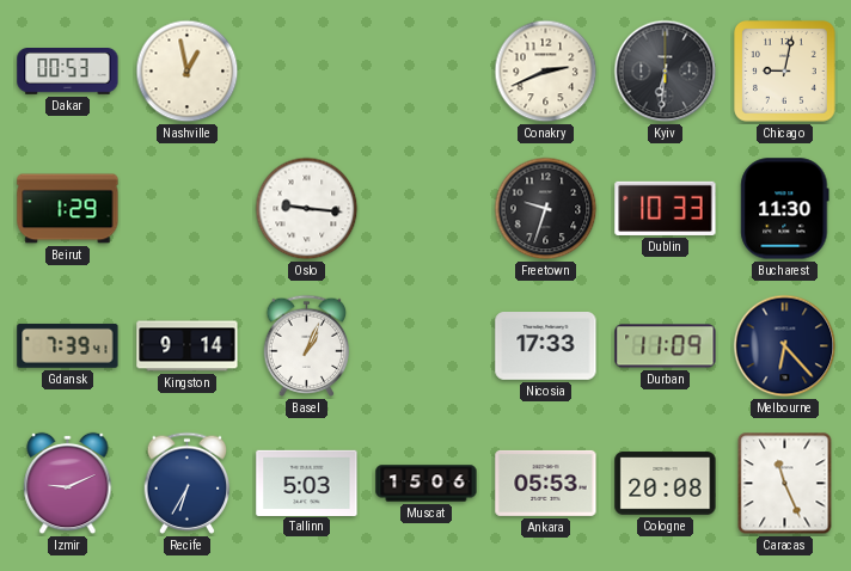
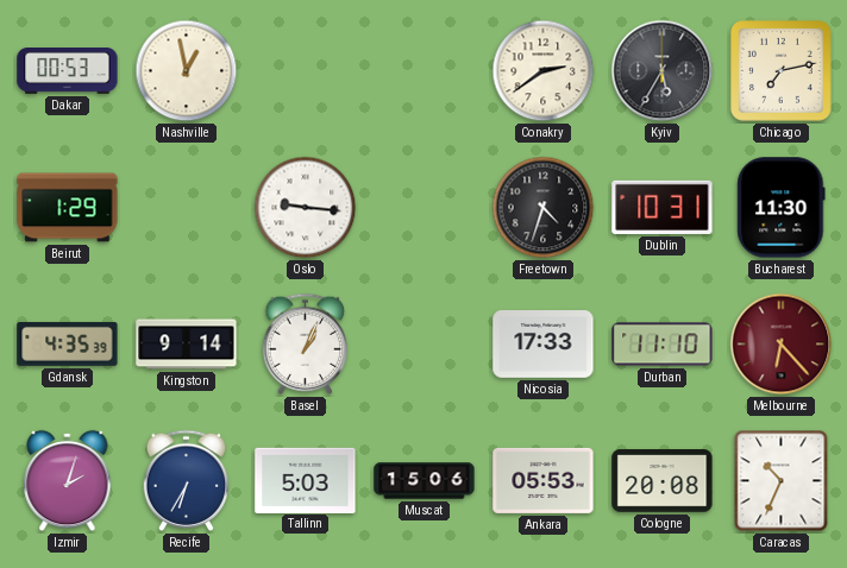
Conakry: 2:41 -> 2:39 (544, 71)
Kyiv: 6:31 -> 5:35 (663, 71)
Chicago: 9:02 -> 7:13 (782, 71)
Freetown: 9:33 -> 4:33 (544, 208)
Dublin: 10:33 -> 10:31 (663, 207)
Gdansk: 7:39 -> 4:35 (68, 343)
Durban: 11:09 -> 11:10 (663, 345)
Melbourne dial: navy -> burgundy (782, 345)
Izmir: 9:11 -> 2:03 (68, 481)
Caracas: 11:26 -> 10:34 (782, 481)
